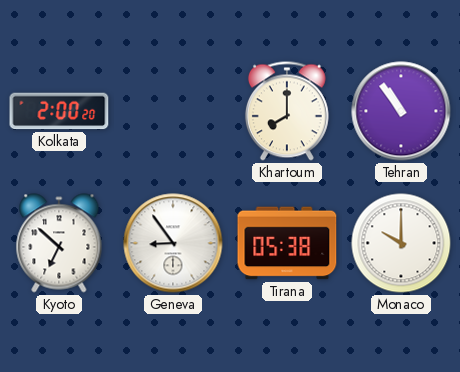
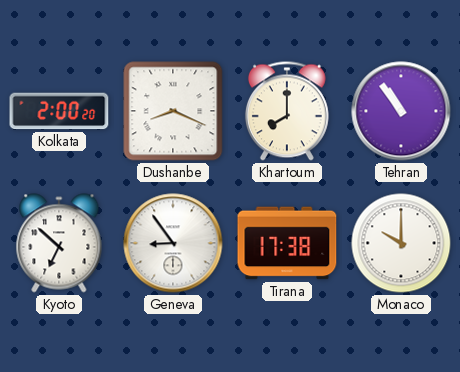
Dushanbe: none -> 8:19 (173, 111)
Tirana: 05:38 -> 17:38 (287, 243)
